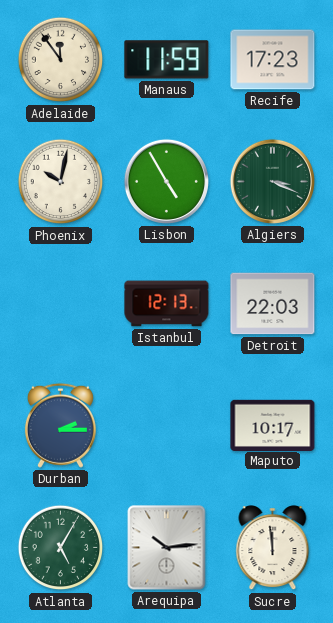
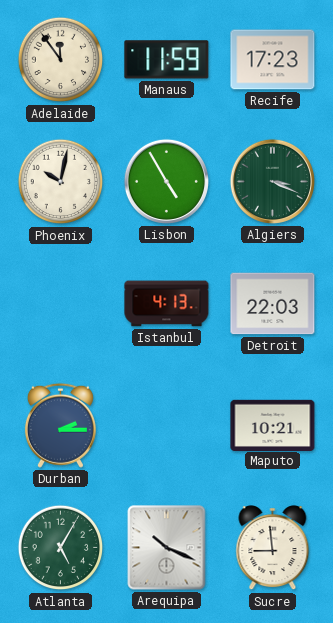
Istanbul: 12:13 -> 4:13 (167, 304)
Maputo: 10:17 -> 10:21 (273, 425)
Arequipa: 10:14 -> 10:19 (167, 548)
Sucre: 11:59 -> 8:59 (273, 548)
